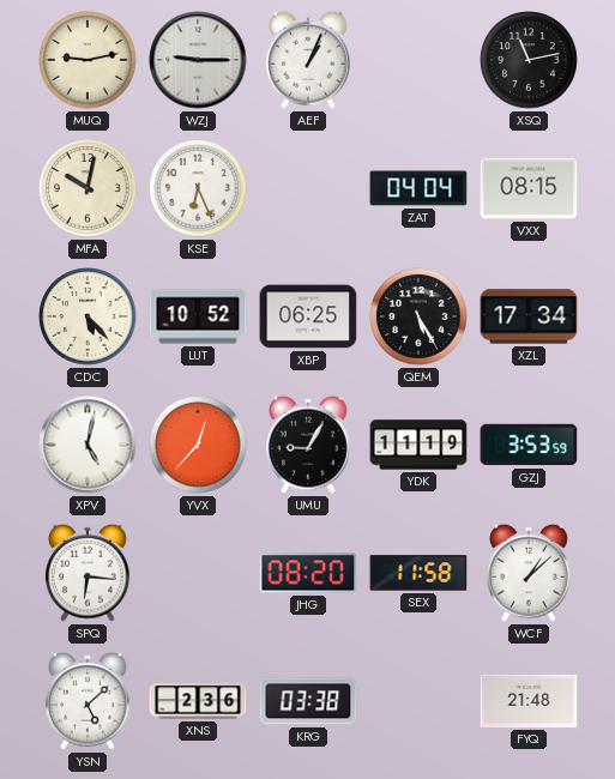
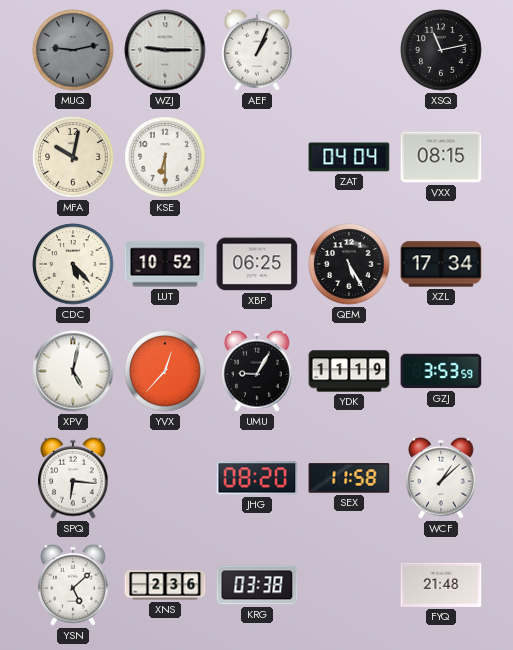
MUQ dial: cream -> grey (73, 50)
KSE: 6:26 -> 6:30 (165, 157)
